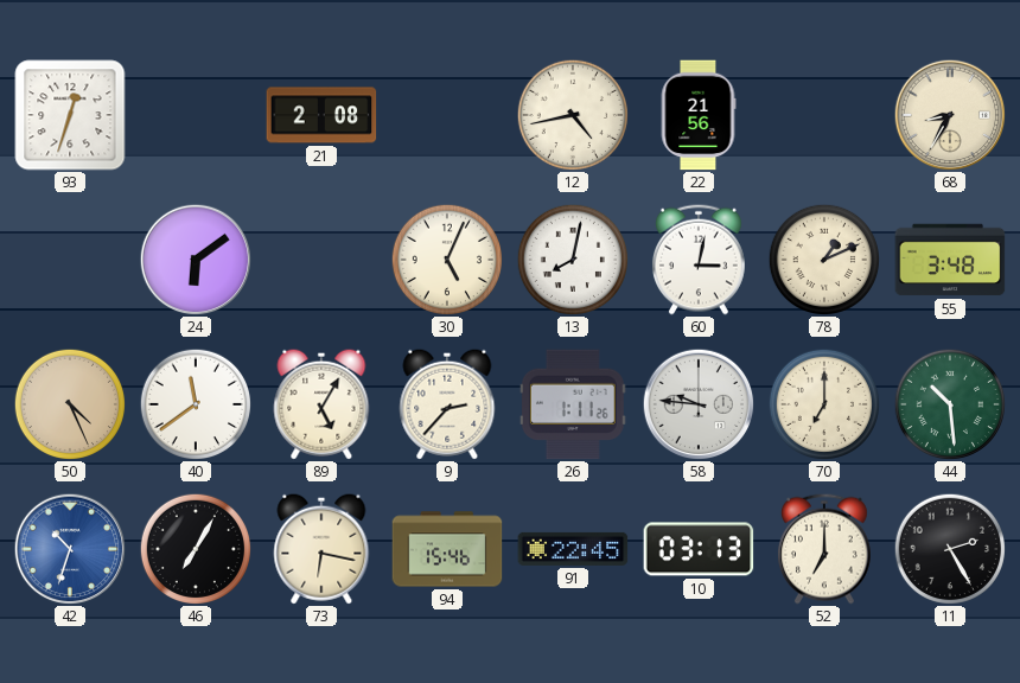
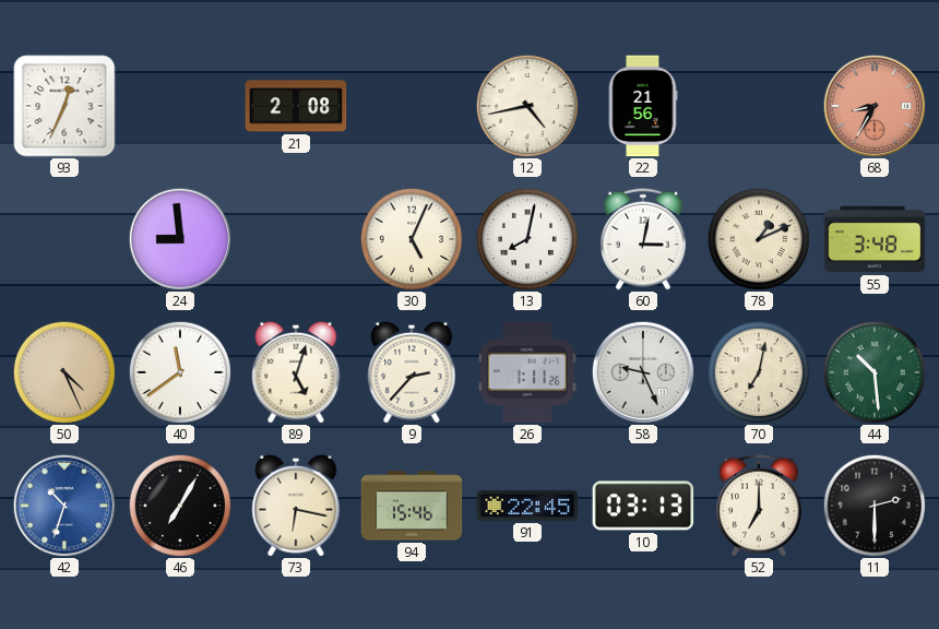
93: 12:33 -> 12:34 (64, 106)
68 dial: cream -> salmon (875, 106)
24: 6:09 -> 8:59 (180, 239)
89: 5:05 -> 5:03 (296, 372)
58: 9:46 -> 9:26 (643, 372)
70: 7:00 -> 7:02 (758, 371)
11: 2:25 -> 2:30 (873, 505)
